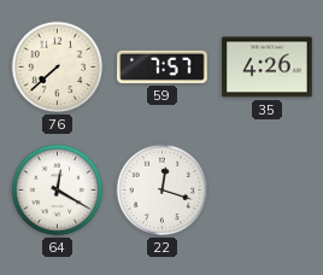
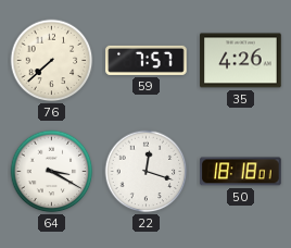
64: 12:20 -> 3:20 (52, 172)
50: none -> 18:18 (241, 172)
